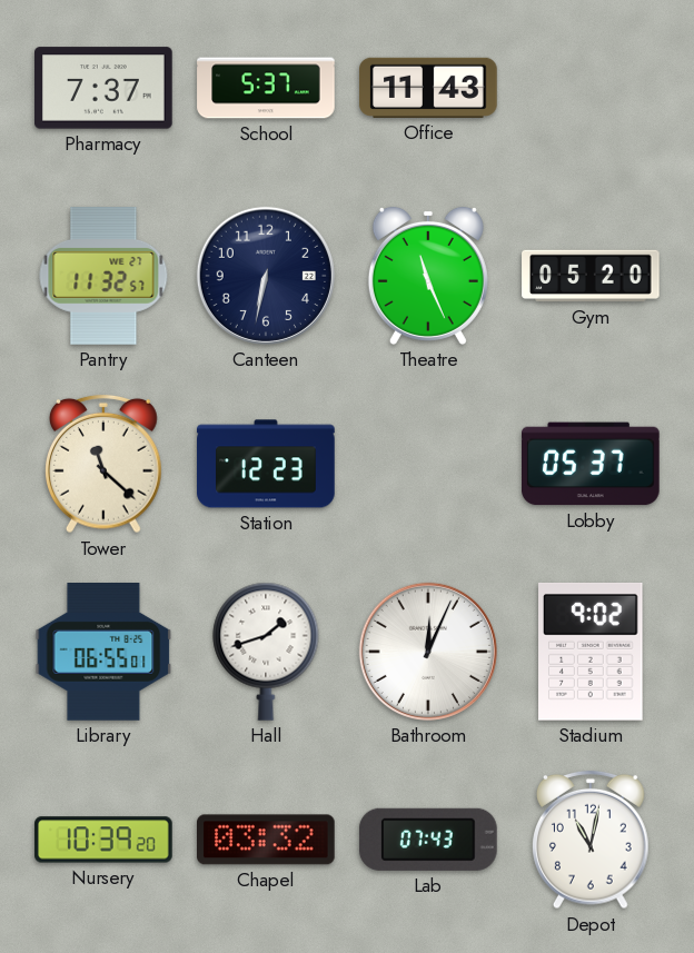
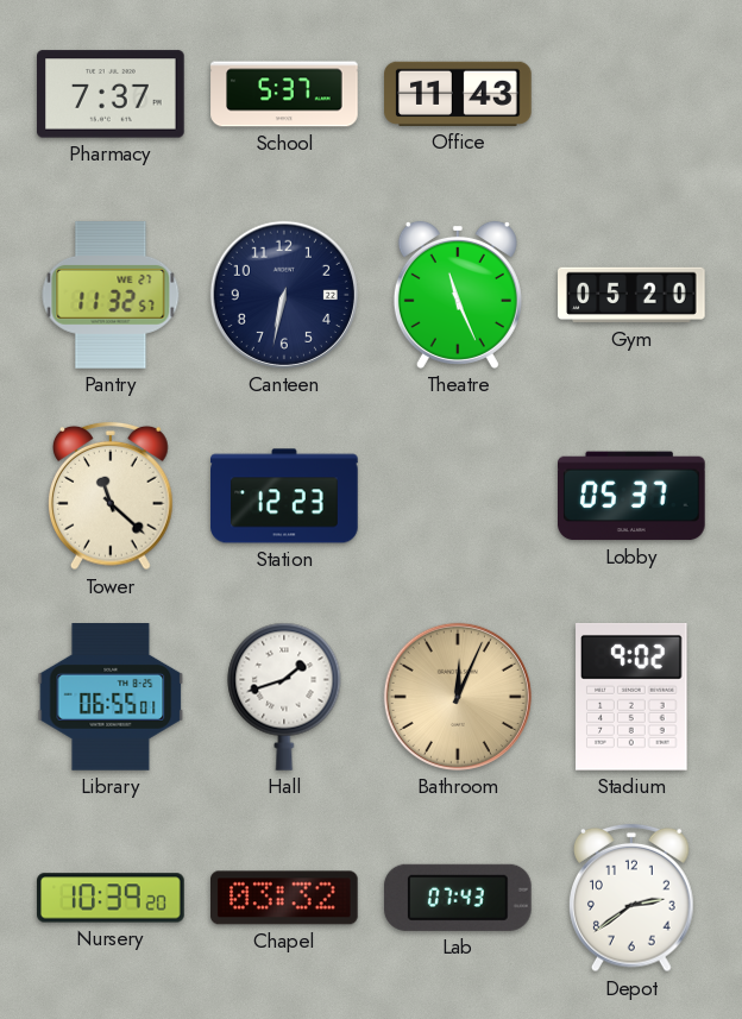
Bathroom dial: white -> champagne (458, 697)
Depot: 11:02 -> 2:39 (633, 898)
